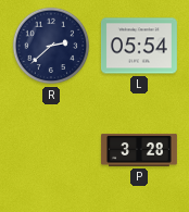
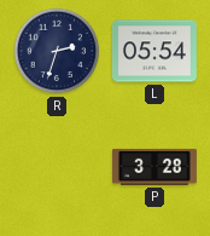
R: 2:38 -> 2:33 (57, 51)
